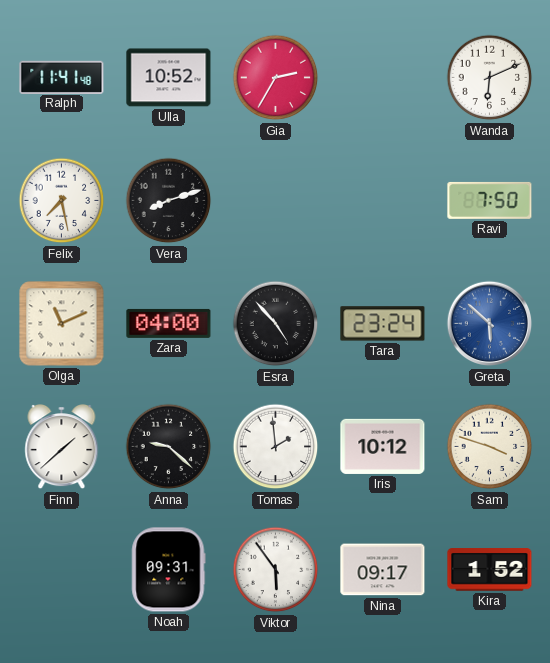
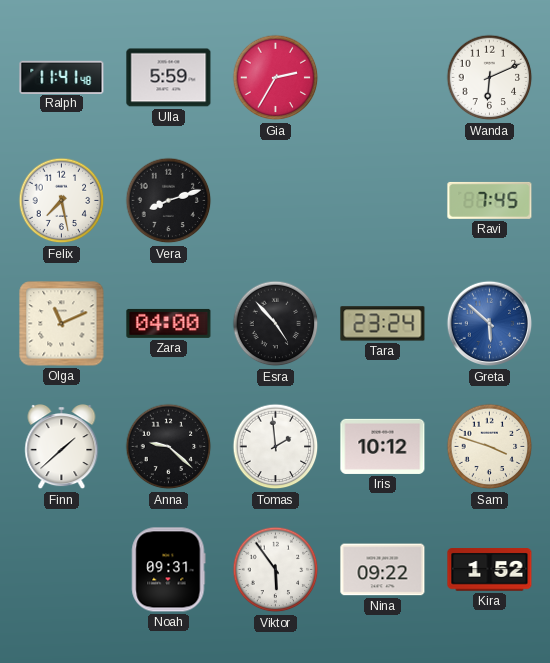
Ulla: 10:52 -> 5:59 (169, 78)
Ravi: 7:50 -> 7:45 (490, 200)
Nina: 09:17 -> 09:22 (383, 570)
